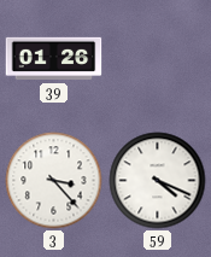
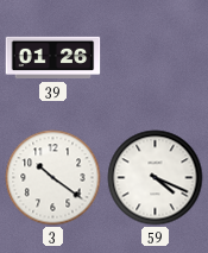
3: 3:23 -> 10:21 (53, 178)
